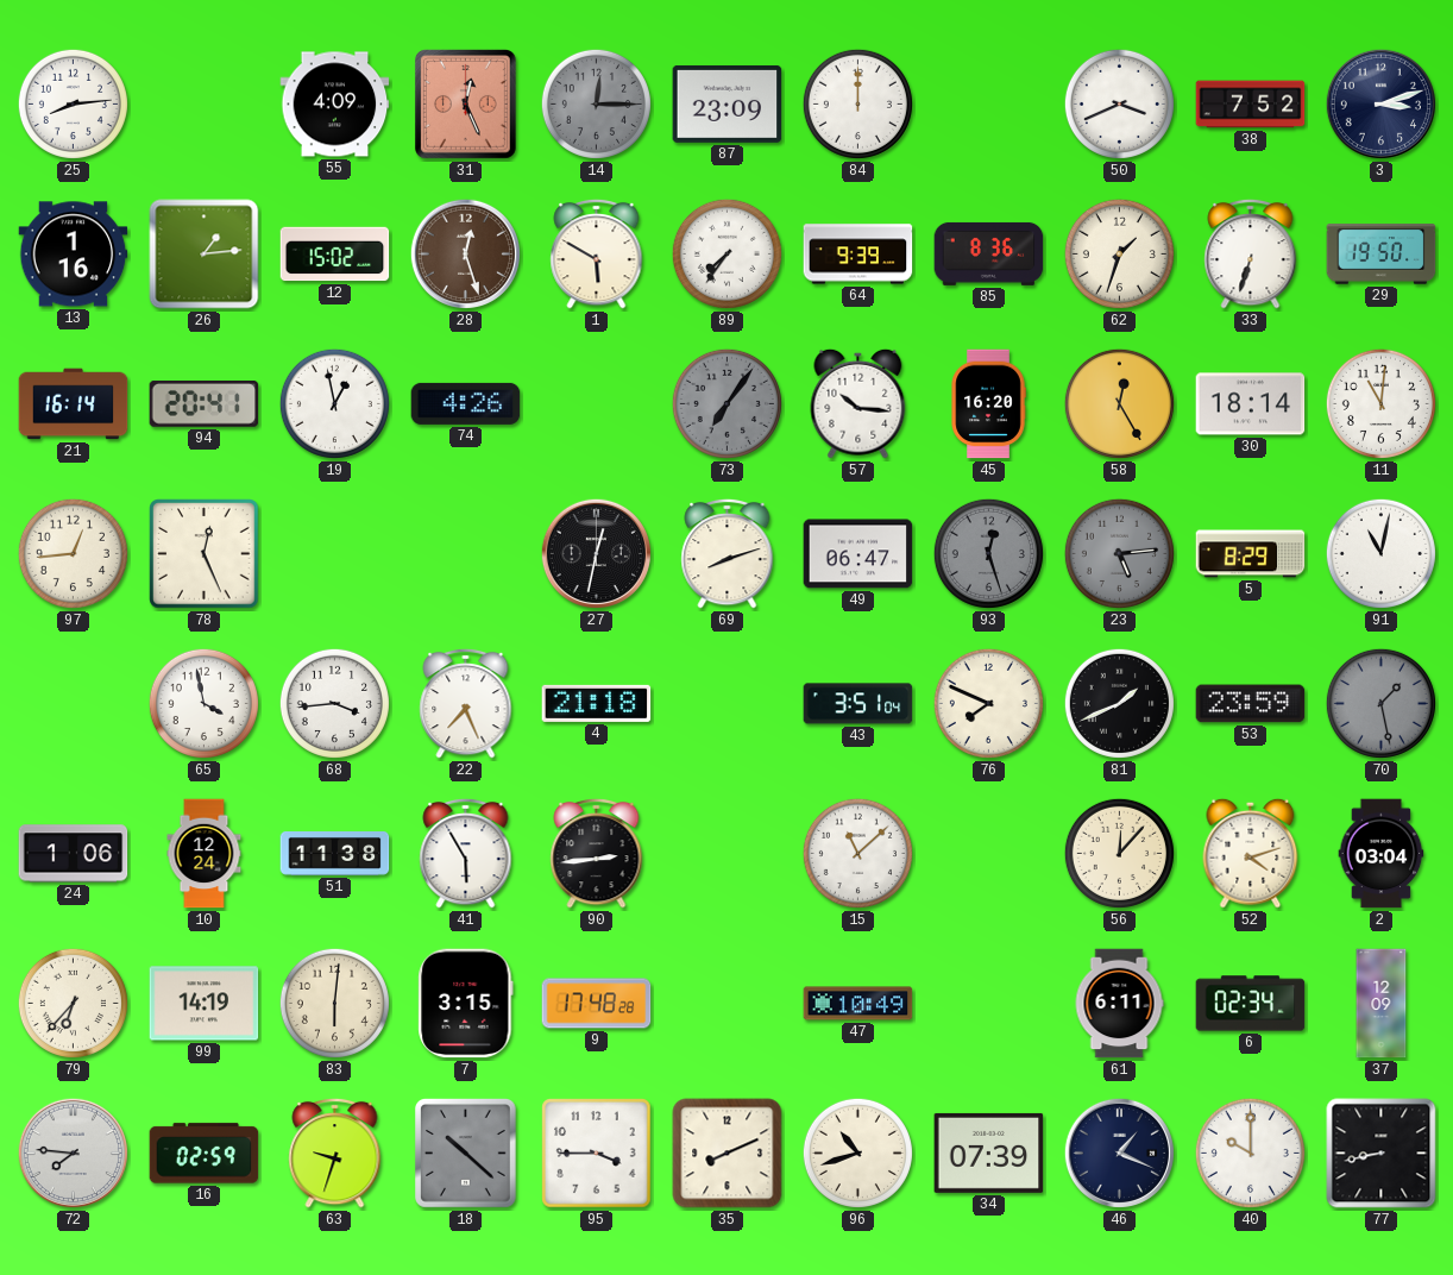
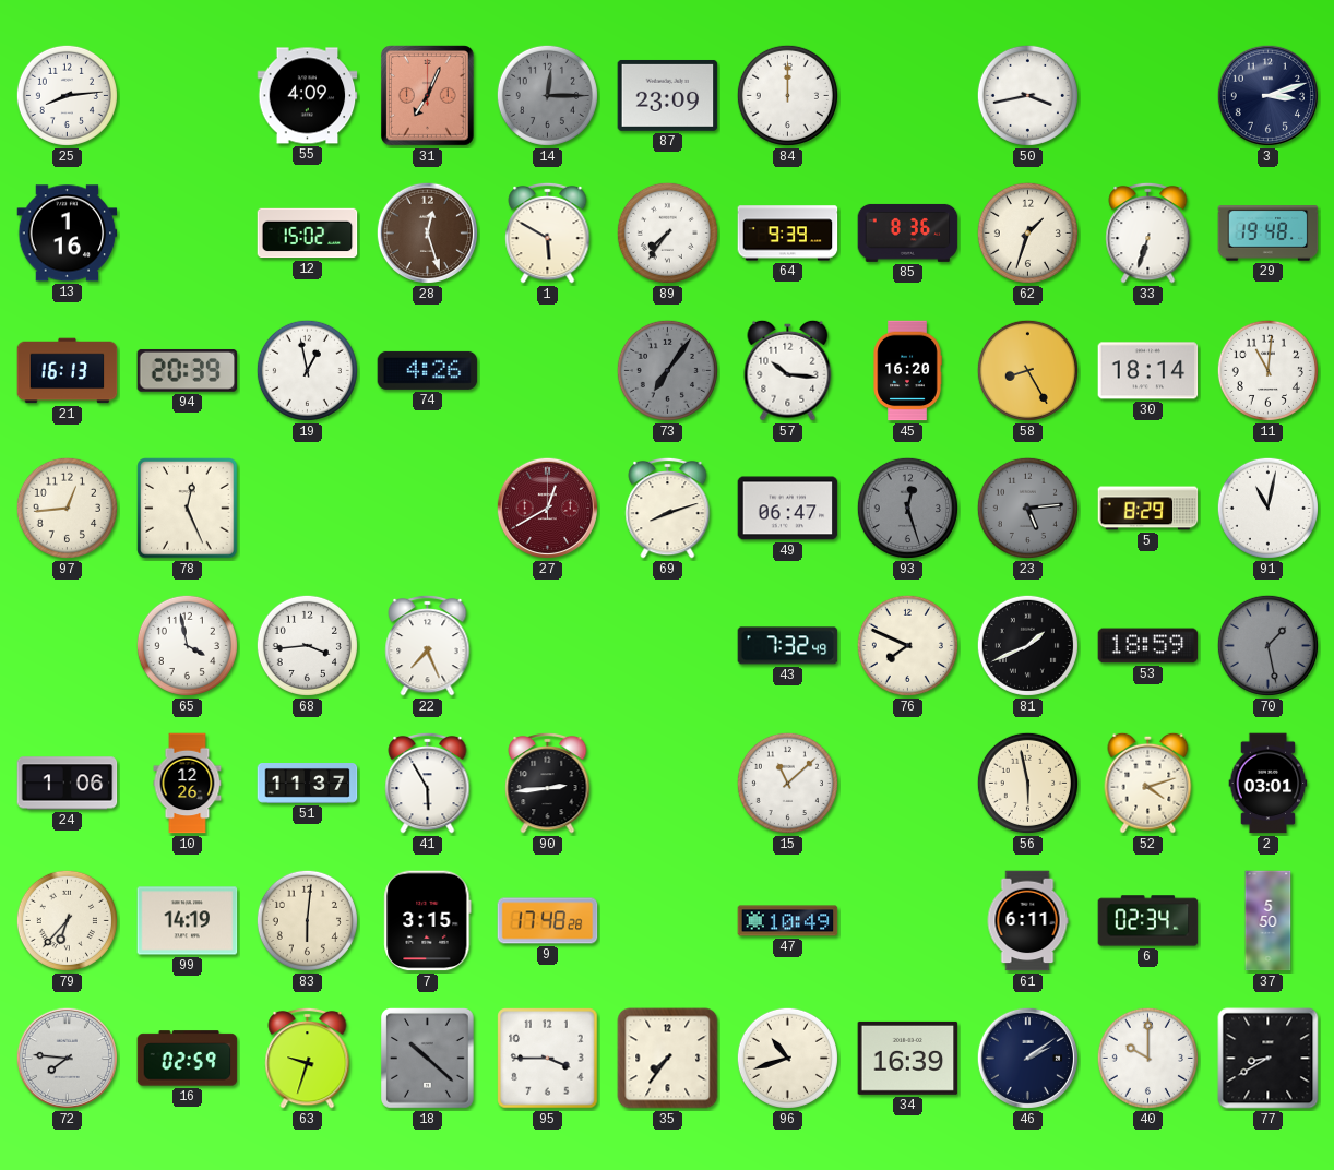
31: 12:26 -> 7:04 (428, 96)
50: 3:41 -> 3:43 (1027, 95)
38: 7:52 -> none (1251, 105)
26: 1:14 -> none (205, 255)
29: 19:50 -> 19:48 (1269, 234)
21: 16:14 -> 16:13 (68, 371)
94: 20:41 -> 20:39 (188, 370)
58: 12:25 -> 8:25 (1027, 370)
27: 12:32 -> 12:40 (547, 508)
27 dial: black -> burgundy (547, 508)
4: 21:18 -> none (597, 703)
43: 3:51 -> 7:32 (788, 646)
53: 23:59 -> 18:59 (1148, 646)
10: 12:24 -> 12:26 (188, 784)
51: 11:38 -> 11:37 (308, 784)
56: 12:07 -> 5:58 (1027, 783)
2: 03:04 -> 03:01 (1269, 784)
37: 12:09 -> 5:50 (1269, 921)
35: 8:11 -> 7:36 (668, 1059)
34: 07:39 -> 16:39 (908, 1058)
46: 1:19 -> 2:09 (1027, 1058)
77: 8:43 -> 8:40 (1269, 1059)
